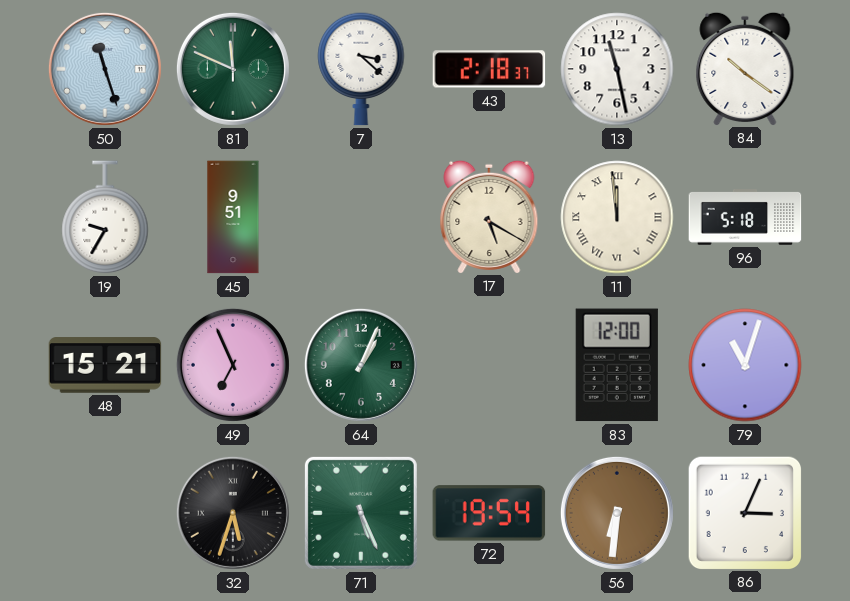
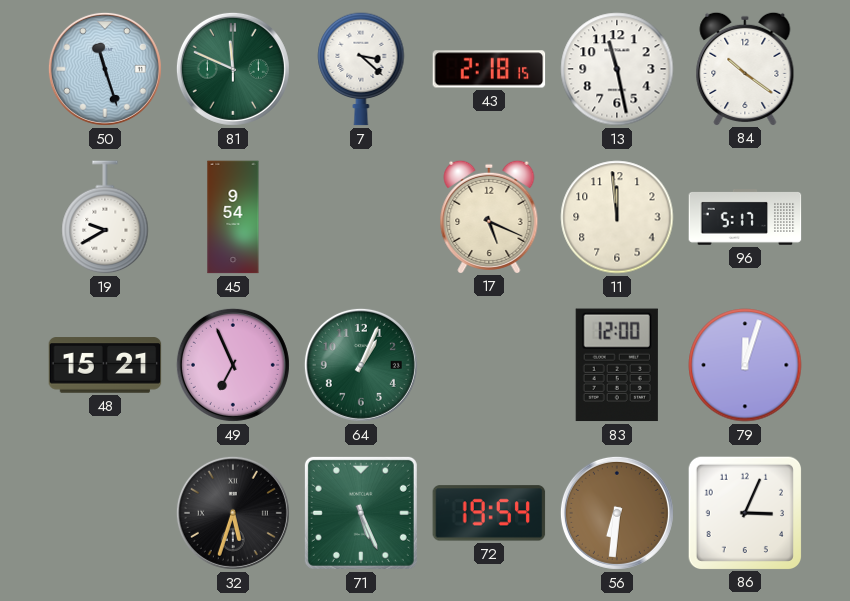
43: 2:18:37 -> 2:18:15 (489, 69)
19: 9:35 -> 9:40 (105, 218)
45: 9:51 -> 9:54 (233, 217)
17: 5:20 -> 5:19 (489, 216)
11 numerals: Roman -> Arabic (617, 217)
96: 5:18 -> 5:17 (745, 218)
79: 11:03 -> 12:03 (745, 365)
